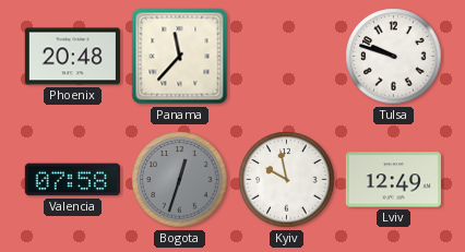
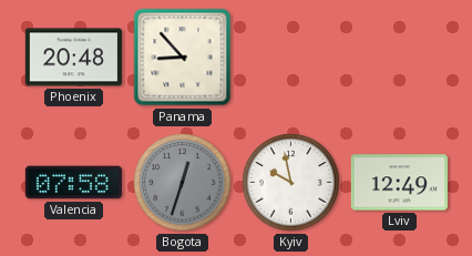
Panama: 11:37 -> 8:53 (183, 58)
Tulsa: 9:48 -> none (394, 57)
